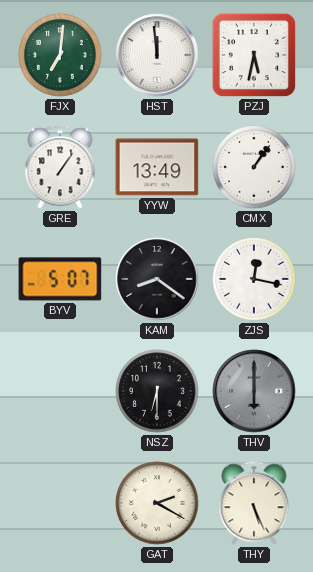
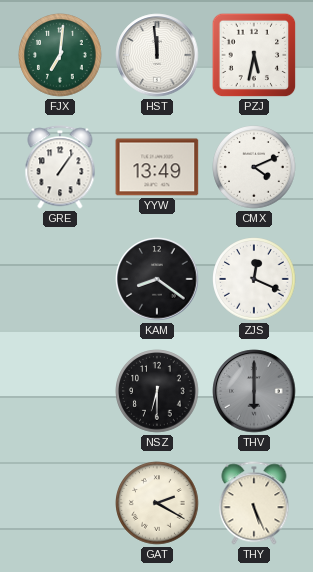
CMX: 1:06 -> 4:11 (254, 167)
BYV: 5:07 -> none (60, 279)
ZJS: 12:17 -> 12:19 (254, 279)
